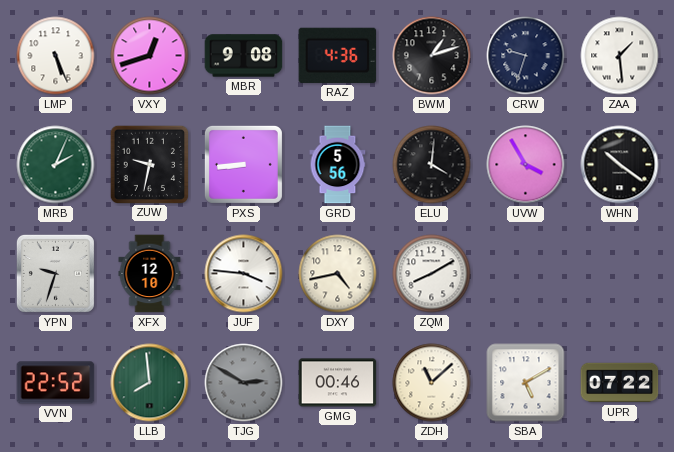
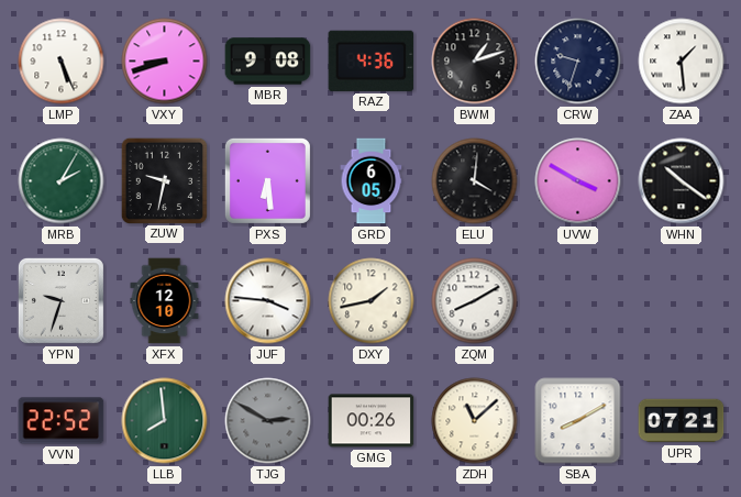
VXY: 12:42 -> 8:42 (165, 62)
MRB: 2:04 -> 2:05 (62, 181)
PXS: 8:44 -> 6:29 (267, 180)
GRD: 5:56 -> 6:05 (372, 181)
UVW: 3:55 -> 3:50 (578, 181)
DXY: 4:43 -> 1:43 (372, 301)
GMG: 00:46 -> 00:26 (372, 421)
SBA: 5:10 -> 8:10 (578, 421)
UPR: 07:22 -> 07:21 (682, 421)
